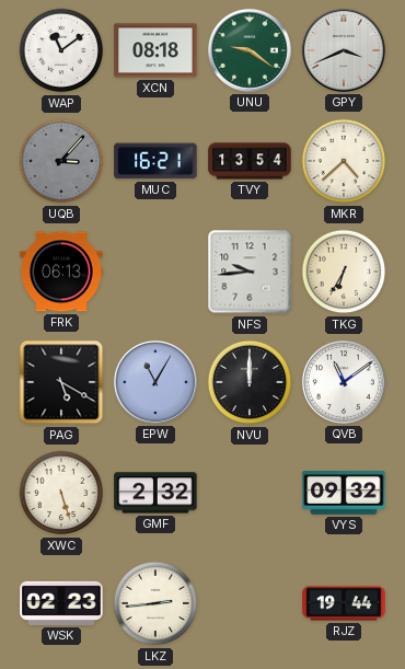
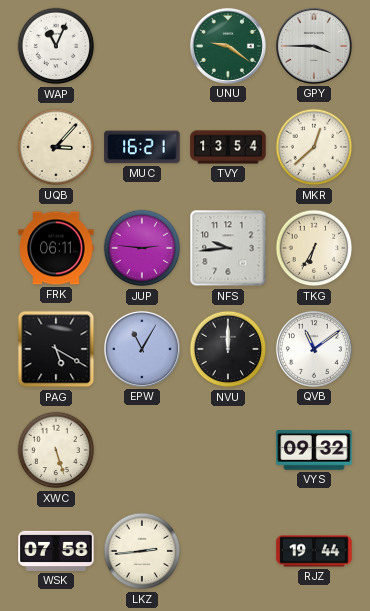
WAP: 11:09 -> 11:04 (56, 46)
XCN: 08:18 -> none (155, 50)
GPY: 3:41 -> 3:45 (314, 46)
UQB dial: grey -> cream (56, 147)
MKR: 4:38 -> 12:38 (314, 147)
FRK: 06:13 -> 06:11 (56, 248)
JUP: none -> 2:46 (142, 248)
GMF: 2:32 -> none (155, 493)
WSK: 02:23 -> 07:58 (56, 551)
